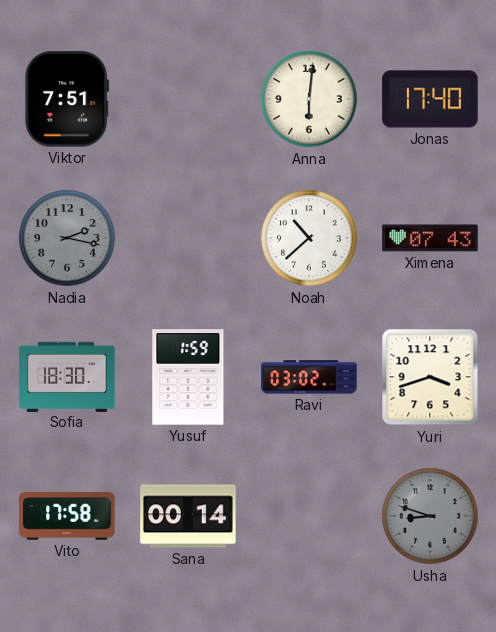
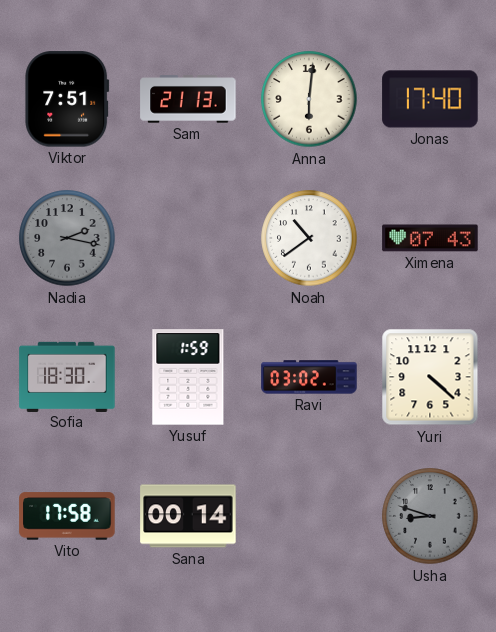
Sam: none -> 21:13 (188, 99)
Noah: 10:38 -> 10:39 (309, 238)
Yuri: 3:42 -> 4:22 (430, 377)
